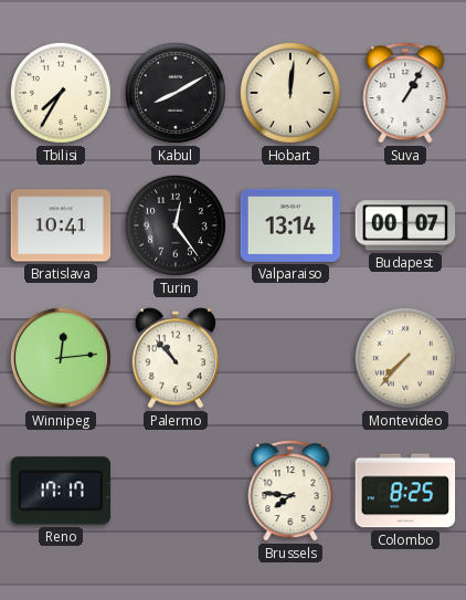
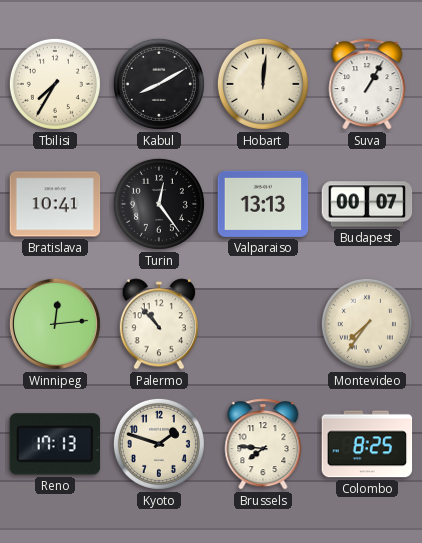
Valparaiso: 13:14 -> 13:13 (263, 204)
Montevideo: 7:37 -> 7:36 (367, 324)
Reno: 17:17 -> 17:13 (54, 444)
Kyoto: none -> 1:48 (159, 444)
